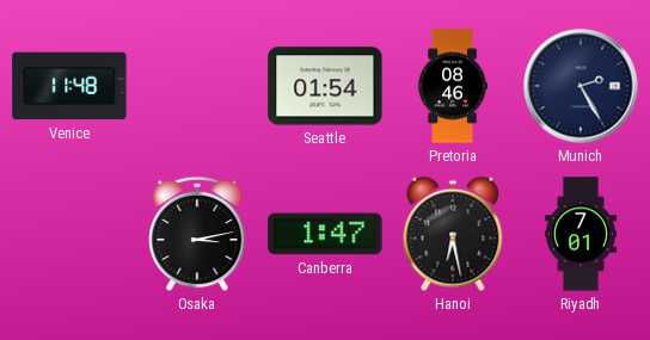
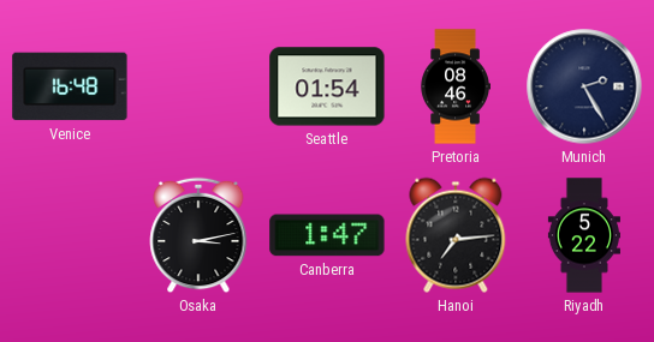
Venice: 11:48 -> 16:48 (70, 86)
Hanoi: 6:28 -> 7:14 (456, 235)
Riyadh: 7:01 -> 5:22 (584, 235)
